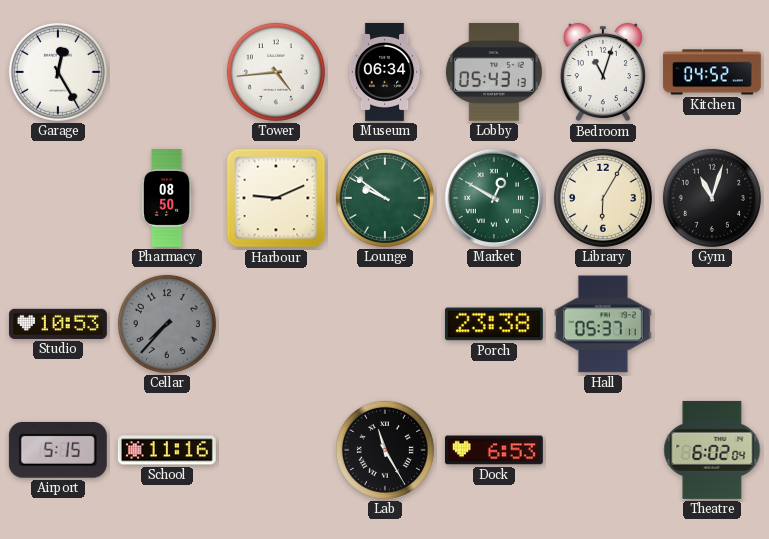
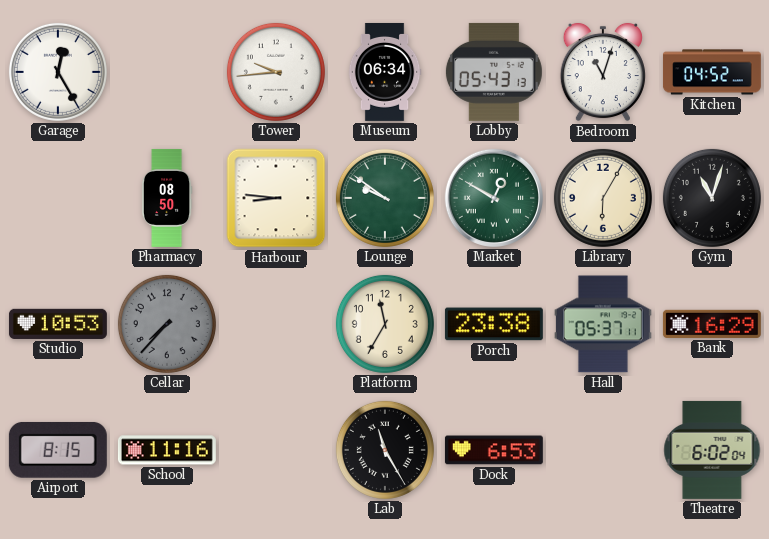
Tower: 4:44 -> 9:44 (276, 72)
Harbour: 9:11 -> 8:46 (276, 198)
Platform: none -> 11:35 (385, 324)
Bank: none -> 16:29 (712, 324)
Airport: 5:15 -> 8:15 (58, 450)
